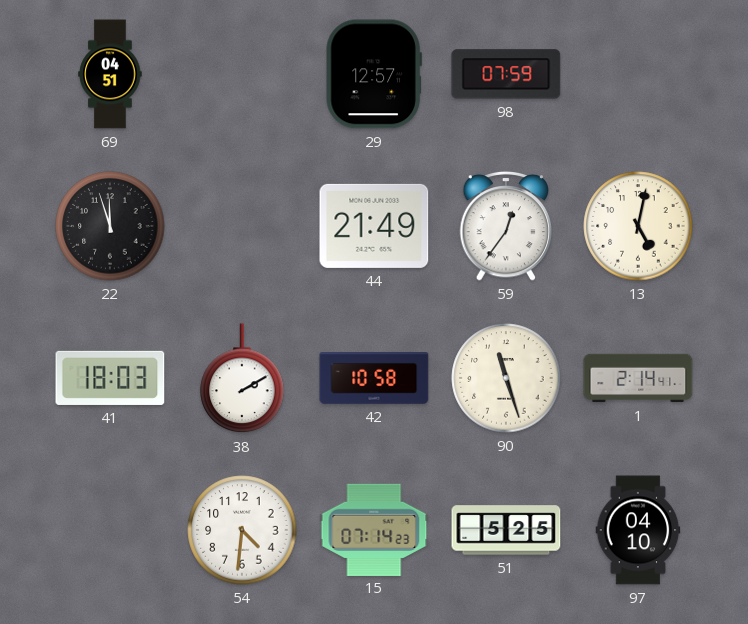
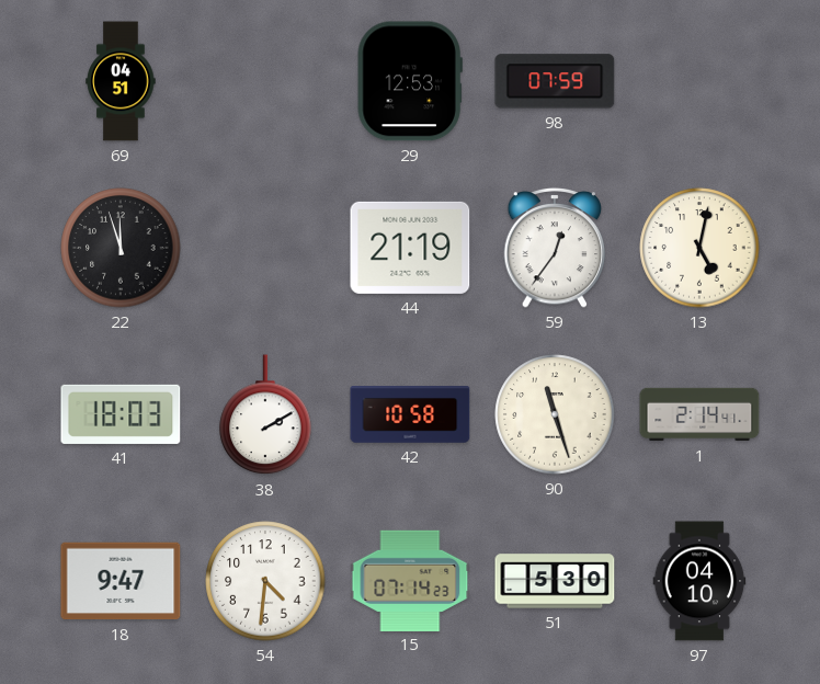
29: 12:57 -> 12:53 (410, 81)
44: 21:49 -> 21:19 (410, 248)
18: none -> 9:47 (121, 581)
51: 5:25 -> 5:30 (555, 581)
